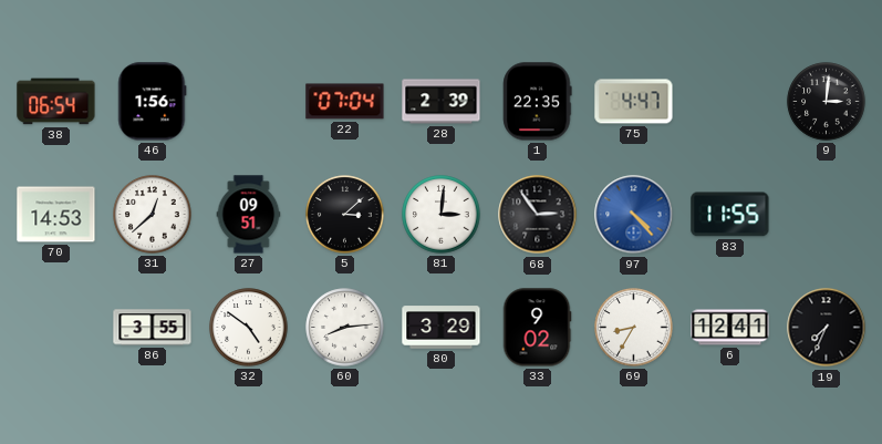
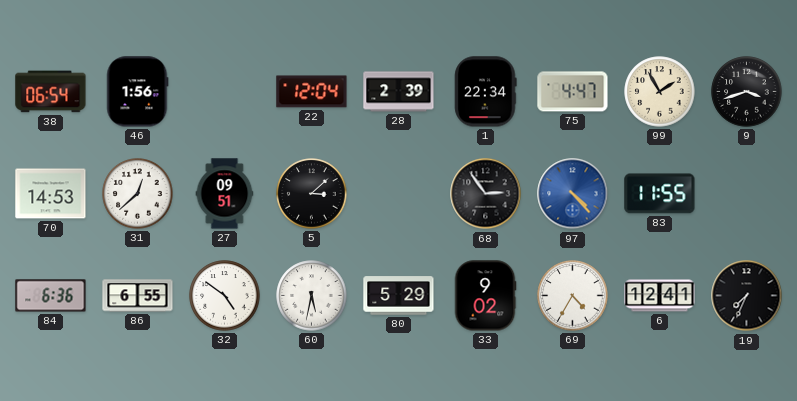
22: 07:04 -> 12:04 (312, 92)
1: 22:35 -> 22:34 (486, 92)
99: none -> 1:55 (660, 92)
9: 3:01 -> 3:42 (747, 92)
81: 3:01 -> none (442, 215)
84: none -> 6:36 (51, 296)
86: 3:55 -> 6:55 (138, 296)
60: 8:14 -> 5:32 (312, 296)
80: 3:29 -> 5:29 (399, 296)
69: 8:35 -> 4:35 (573, 296)
